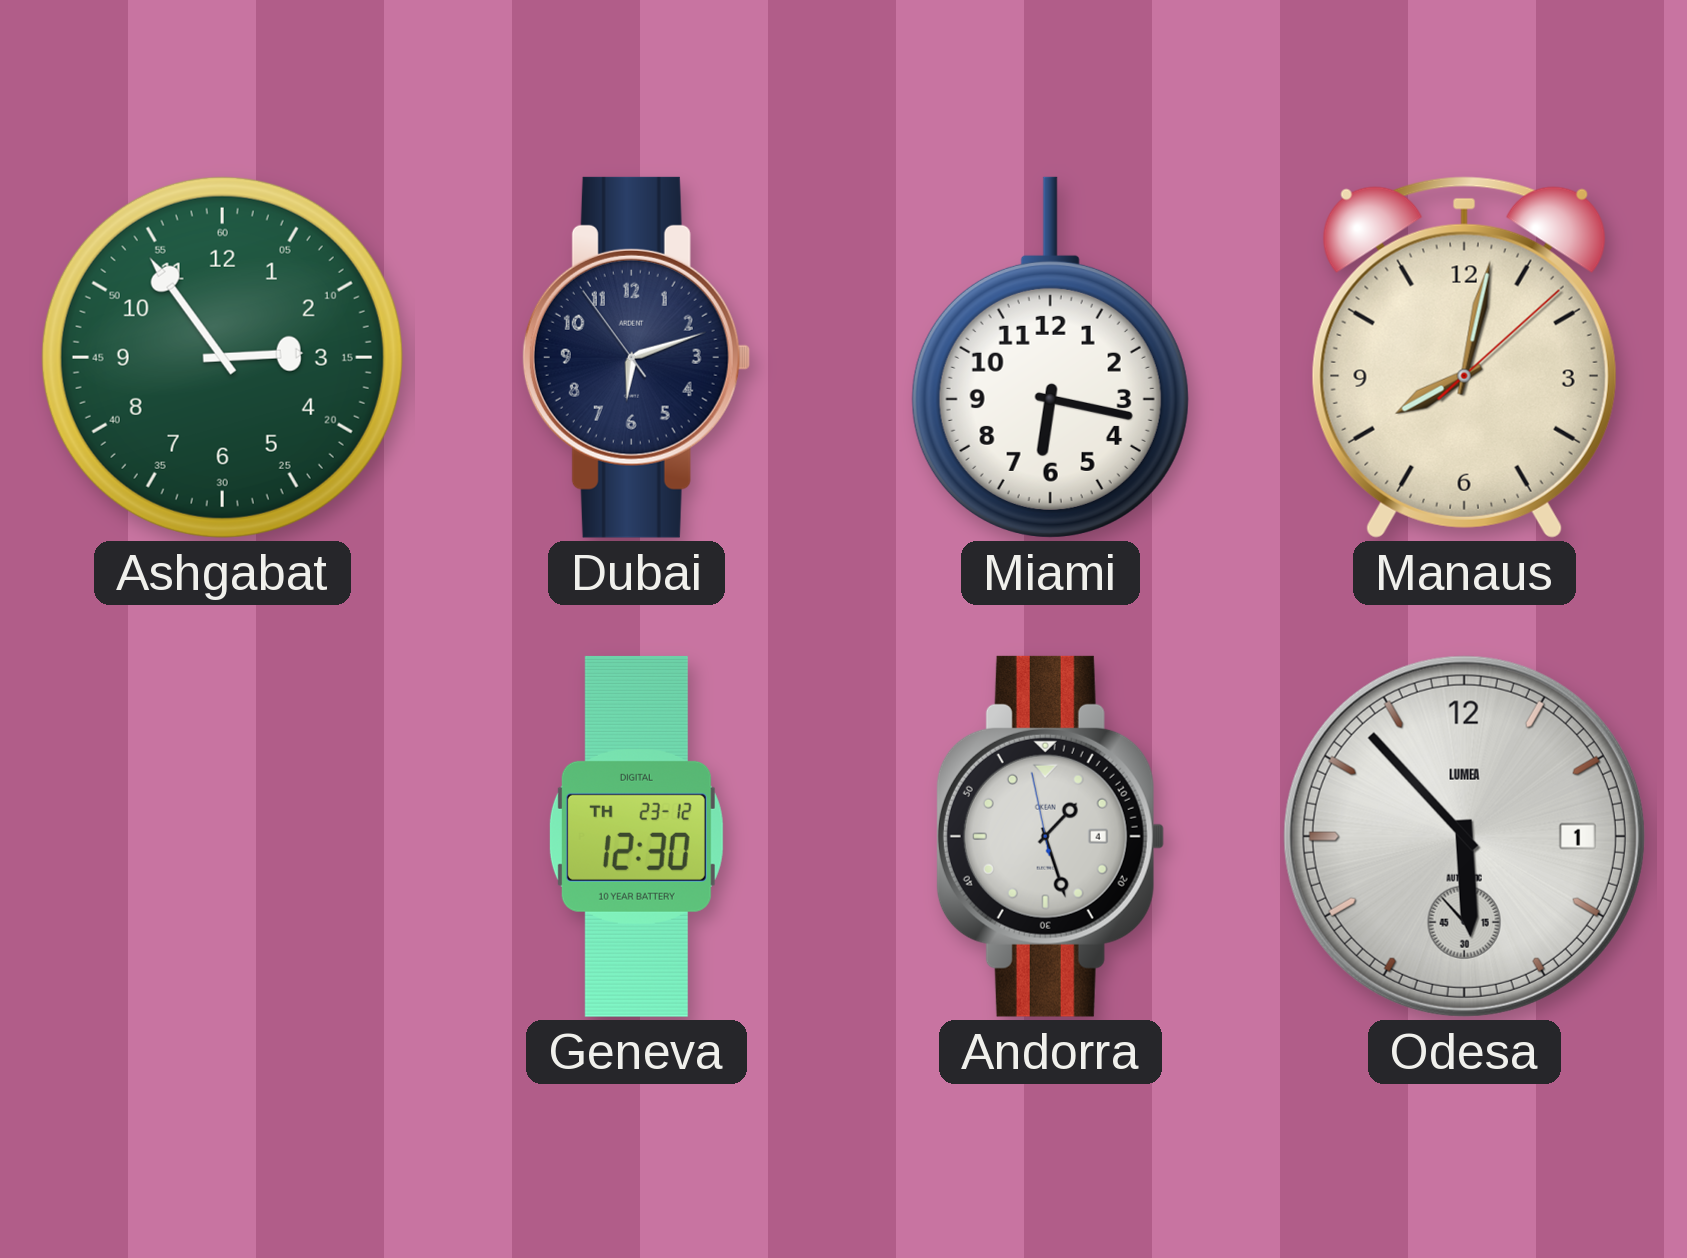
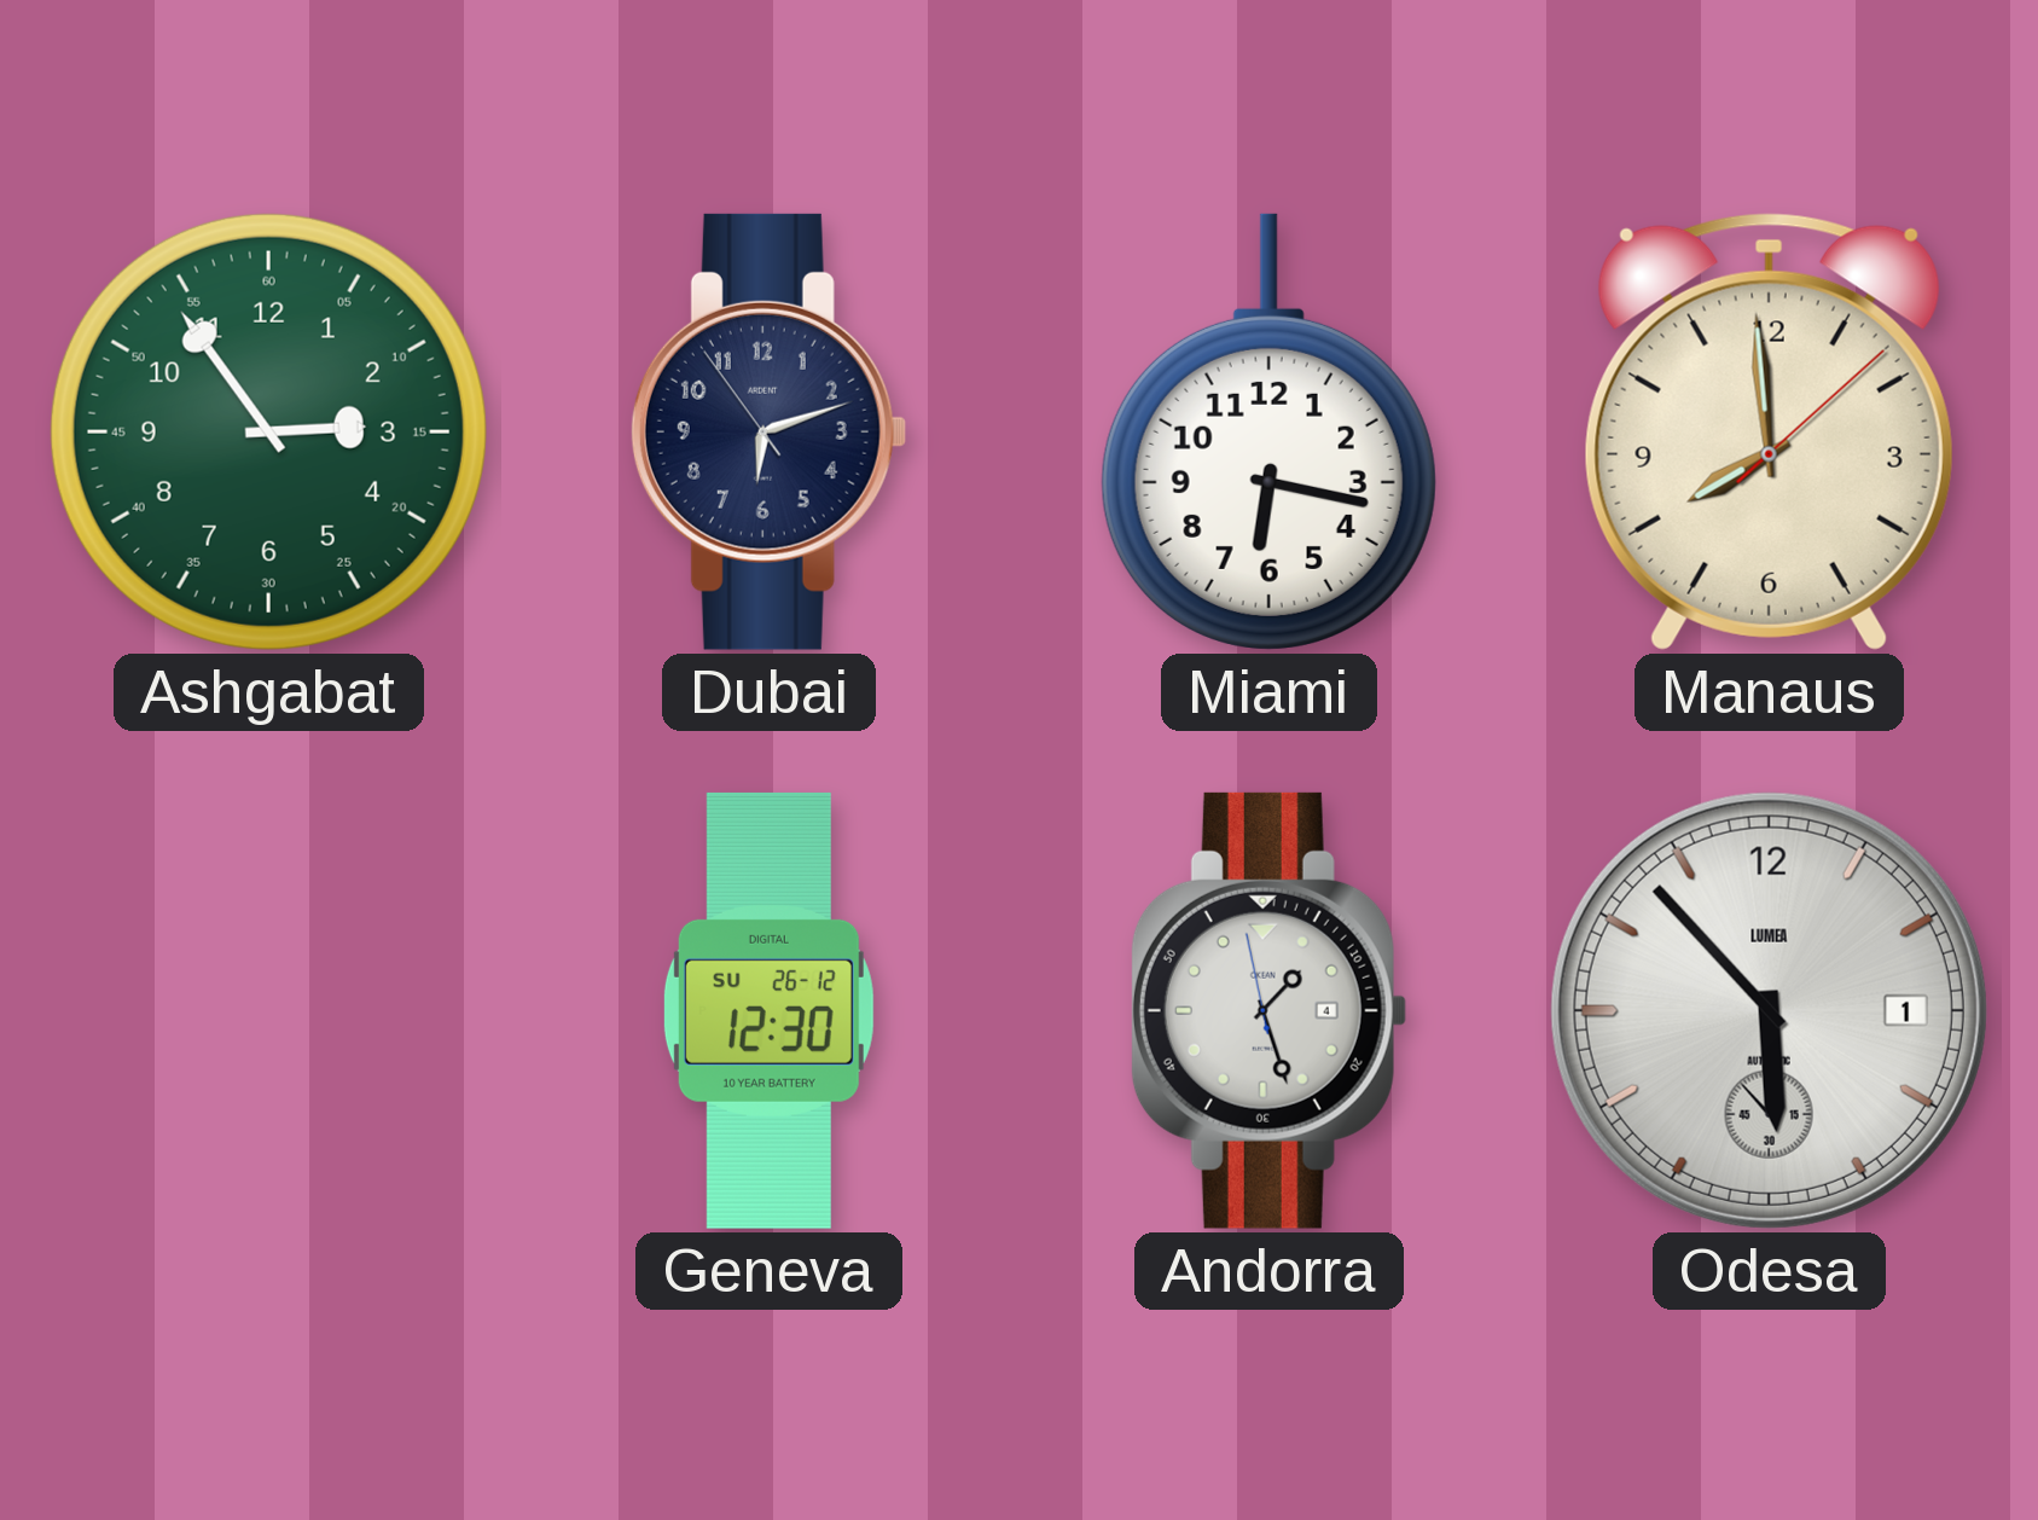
Manaus: 8:02 -> 7:59 (1769, 431)
Geneva date: TH 23-12 -> SU 26-12 (768, 1010)
